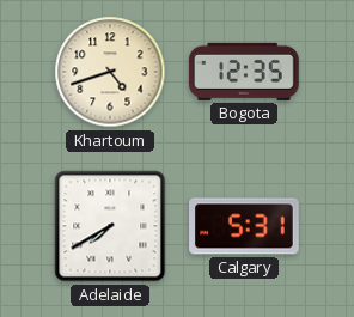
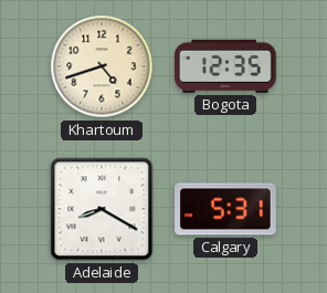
Adelaide: 7:40 -> 8:20 (102, 209)
